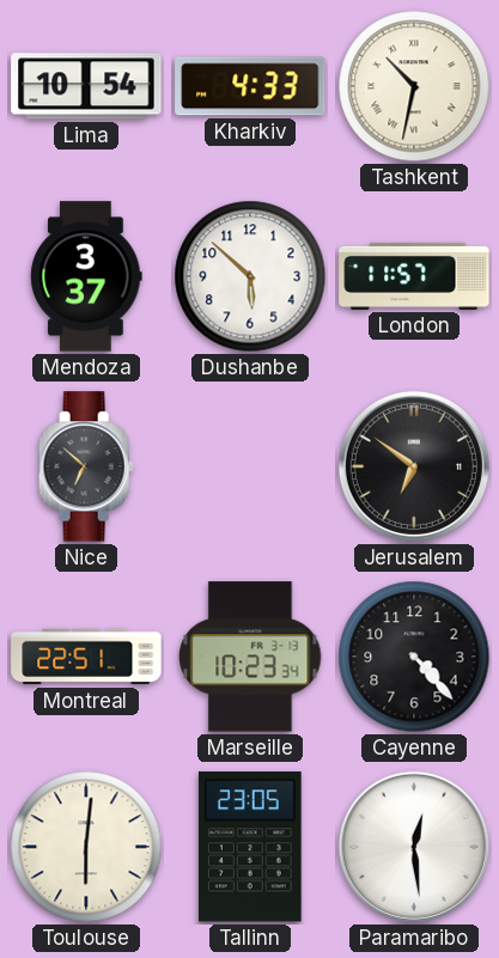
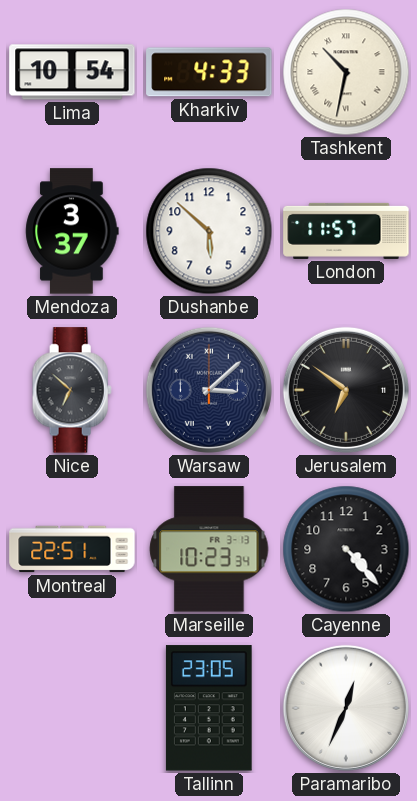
Warsaw: none -> 3:08 (209, 390)
Toulouse: 6:01 -> none (86, 847)
Paramaribo: 12:29 -> 12:34 (346, 708)
